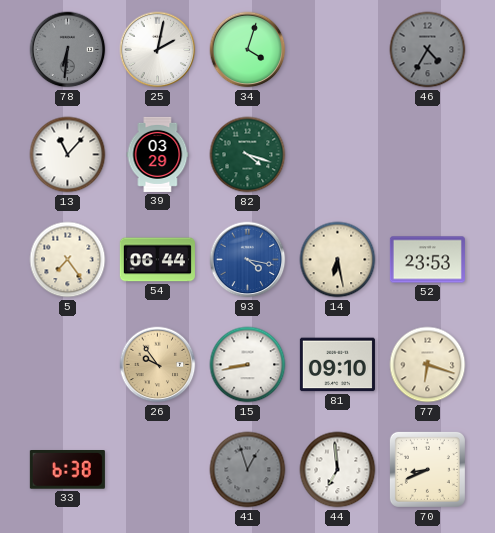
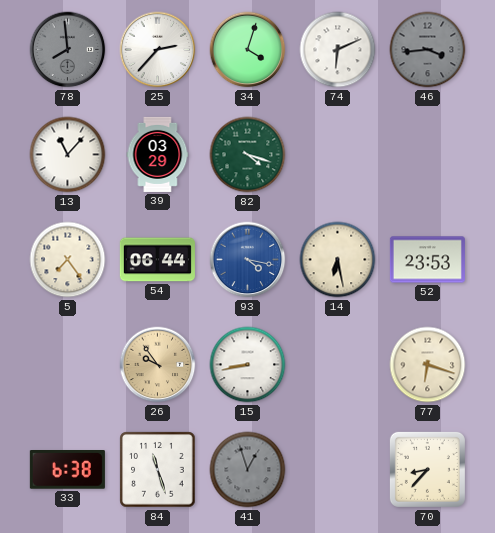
78: 6:31 -> 7:59 (68, 50)
25: 2:02 -> 2:37 (158, 50)
74: none -> 6:11 (338, 50)
46: 4:35 -> 3:44 (428, 50)
81: 09:10 -> none (337, 365)
84: none -> 11:27 (158, 470)
44: 6:59 -> none (338, 470)
70: 8:41 -> 8:37 (427, 469)
